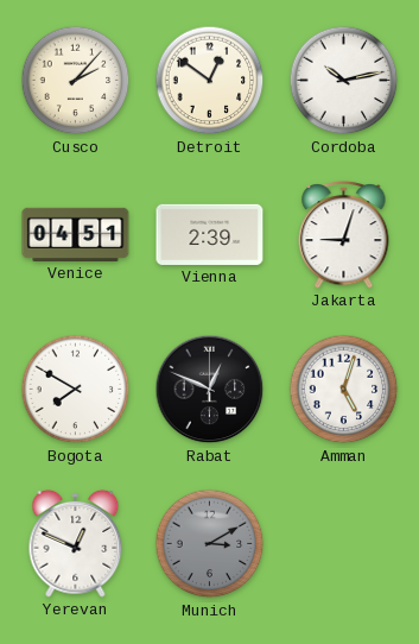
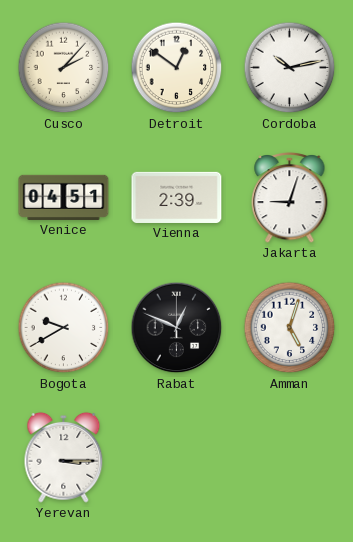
Bogota: 7:50 -> 9:40 (64, 328)
Yerevan: 12:49 -> 3:15 (64, 457)
Munich: 3:10 -> none (210, 544)
